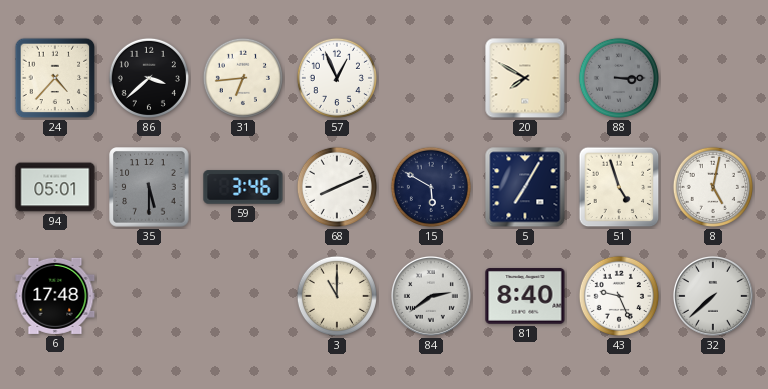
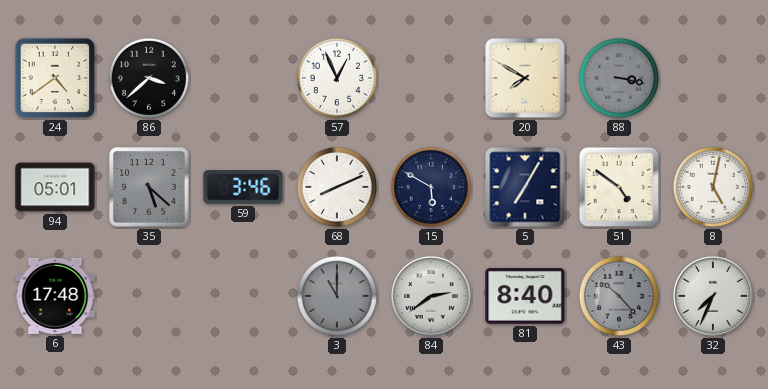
24: 4:37 -> 4:39 (55, 78)
31: 6:44 -> none (243, 78)
88: 3:15 -> 3:17 (619, 78)
35: 5:30 -> 5:22 (149, 187)
51: 4:57 -> 4:51 (619, 187)
3 dial: cream -> grey (337, 296)
43: 9:26 -> 10:23 (619, 296)
43 dial: white -> grey (619, 296)
32: 7:38 -> 7:34 (713, 296)
